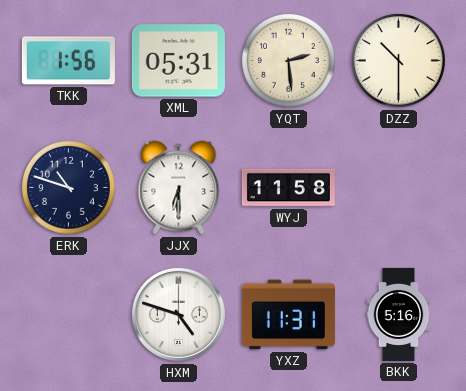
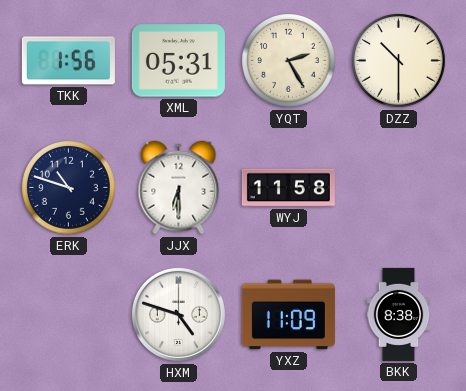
YQT: 2:29 -> 2:25 (289, 61)
YXZ: 11:31 -> 11:09 (288, 315)
BKK: 5:16 -> 8:38 (399, 314)
